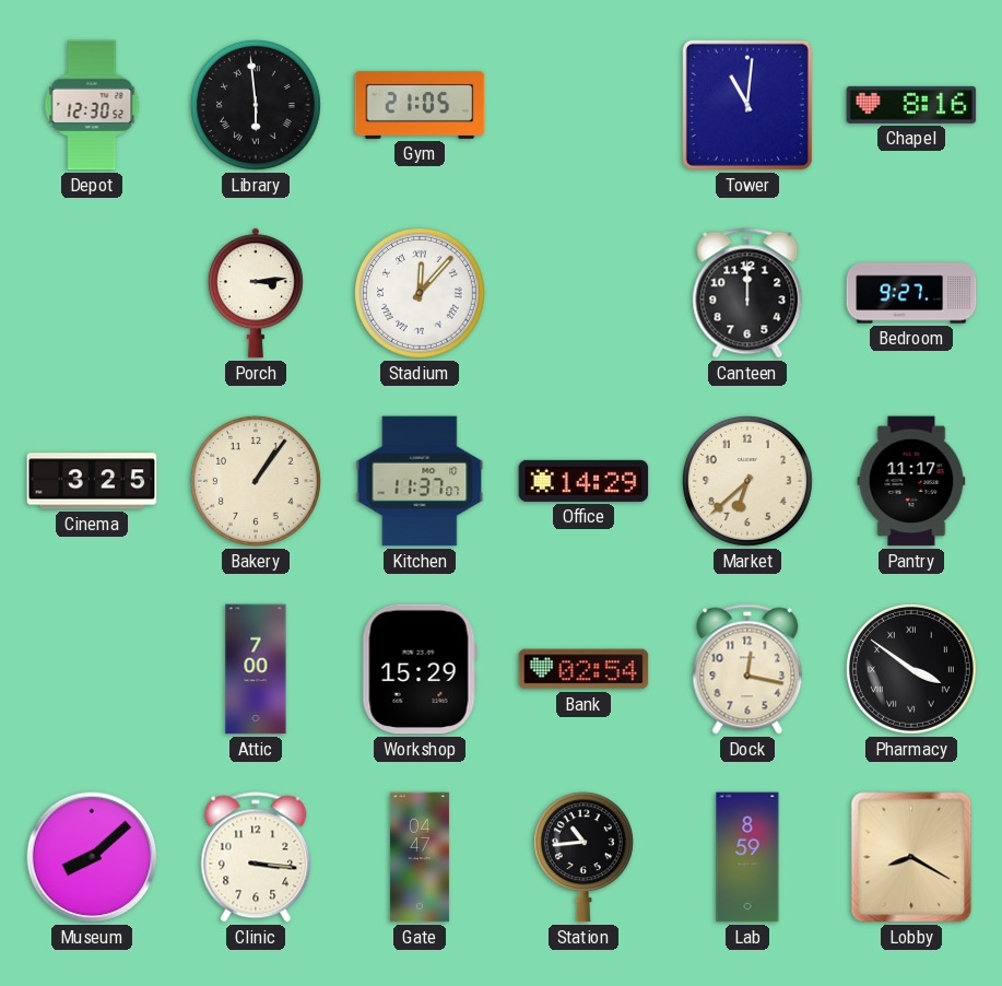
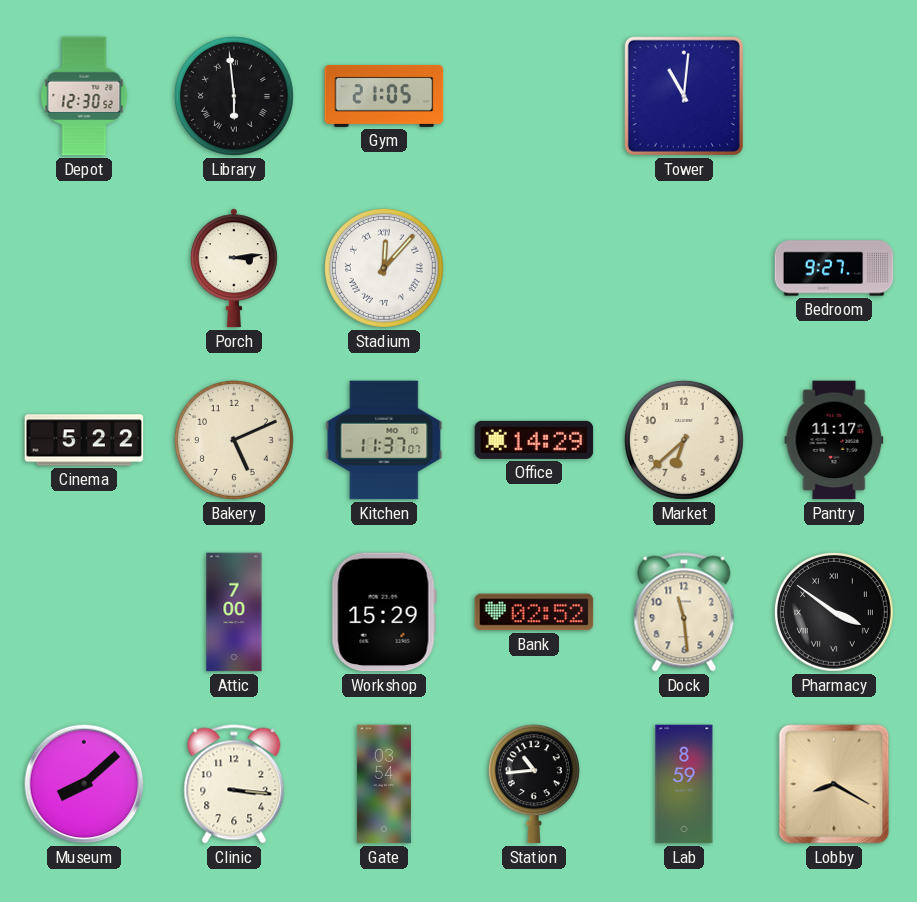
Chapel: 8:16 -> none (911, 105)
Canteen: 12:00 -> none (747, 293)
Cinema: 3:25 -> 5:22 (84, 440)
Bakery: 1:06 -> 5:11 (234, 440)
Bank: 02:54 -> 02:52 (534, 612)
Dock: 12:17 -> 11:29 (684, 612)
Gate: 04:47 -> 03:54 (384, 784)
